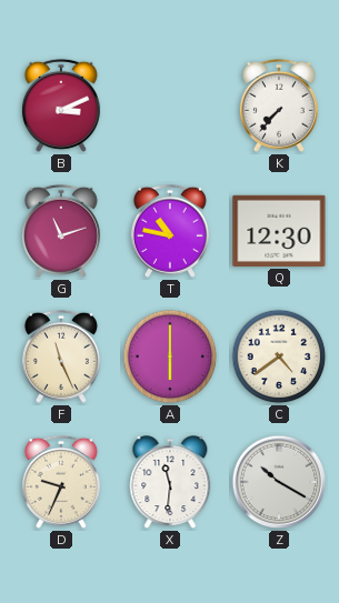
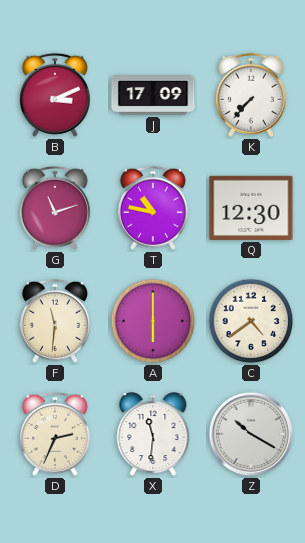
J: none -> 17:09 (153, 96)
F: 11:26 -> 11:31 (55, 321)
D: 9:34 -> 2:34 (55, 434)
